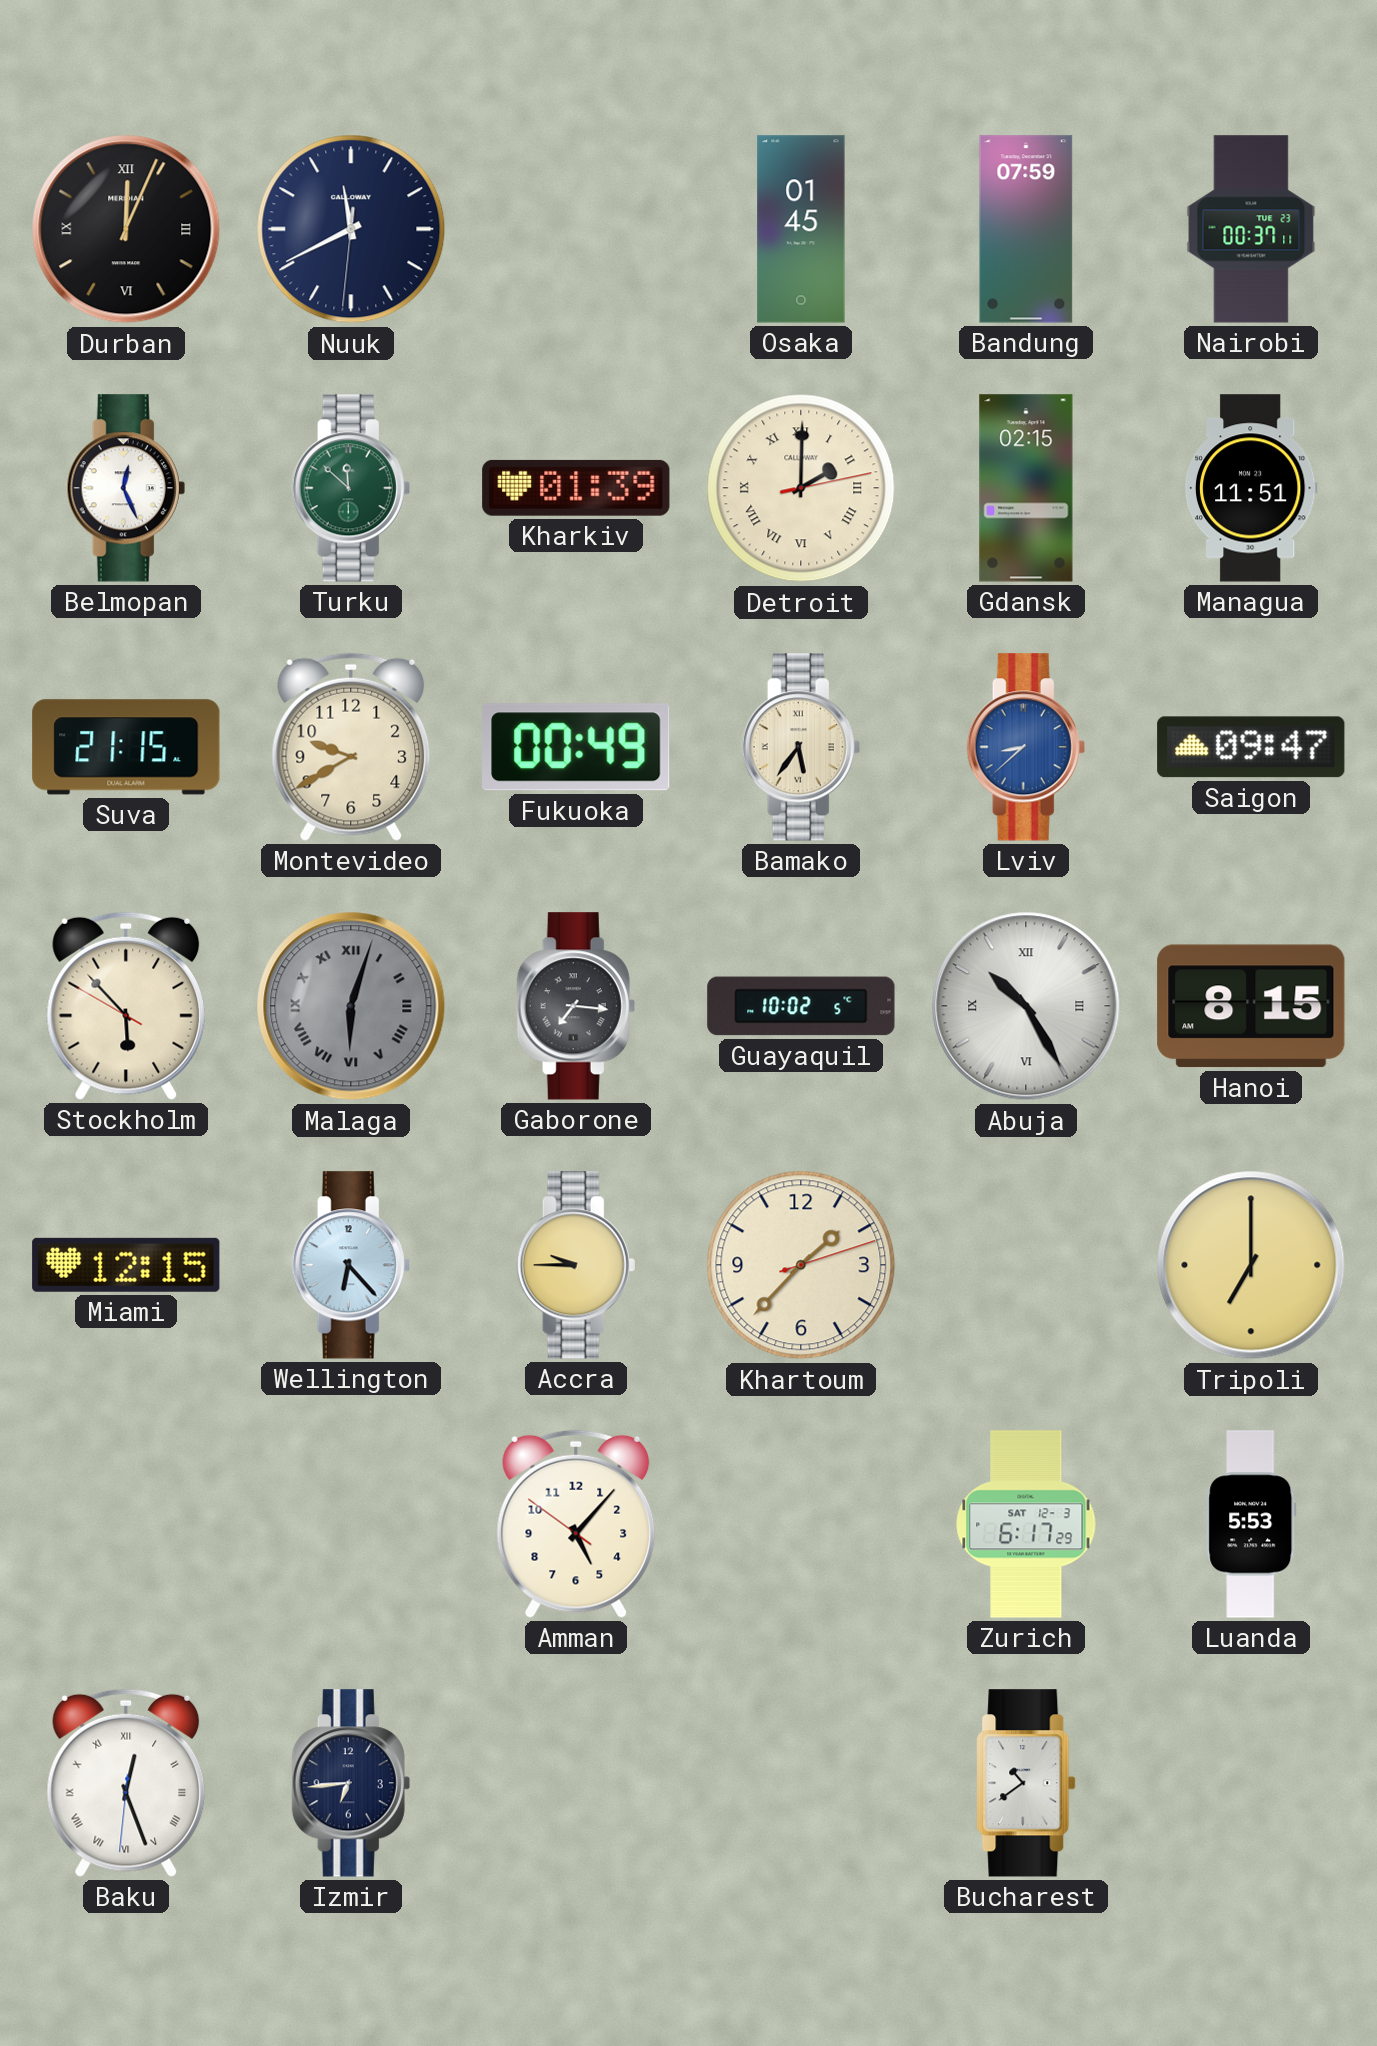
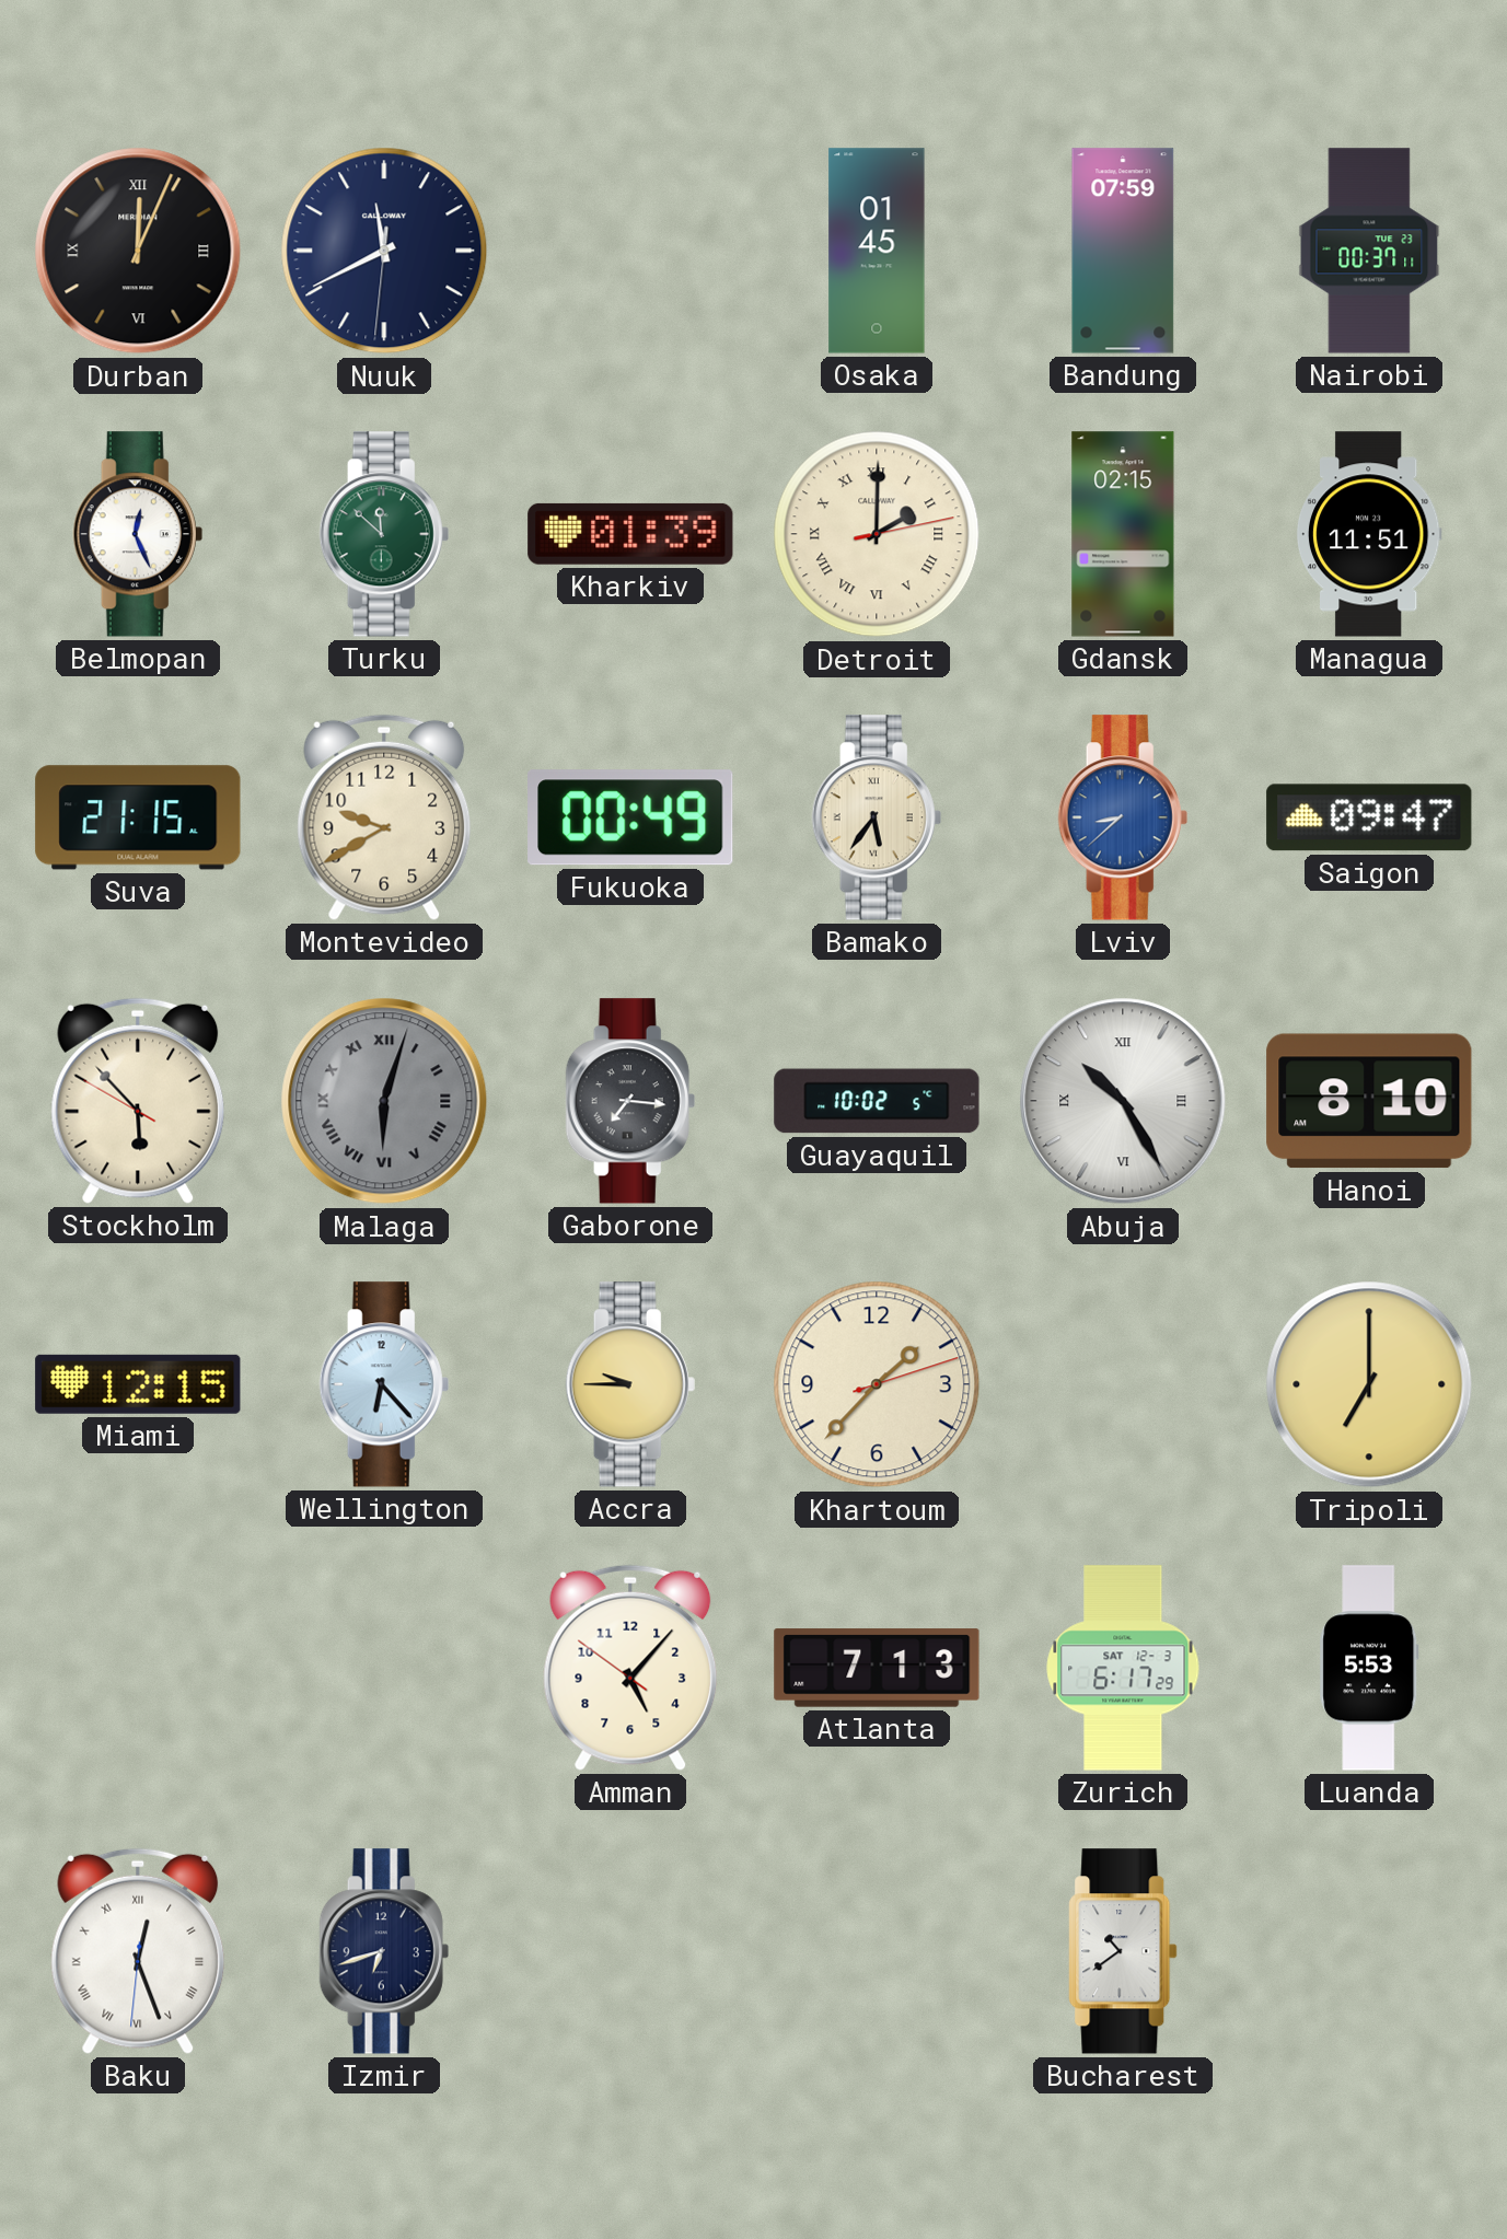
Hanoi: 8:15 -> 8:10 (1369, 1101)
Atlanta: none -> 7:13 (877, 1668)
Izmir: 6:44 -> 6:42 (384, 1951)
